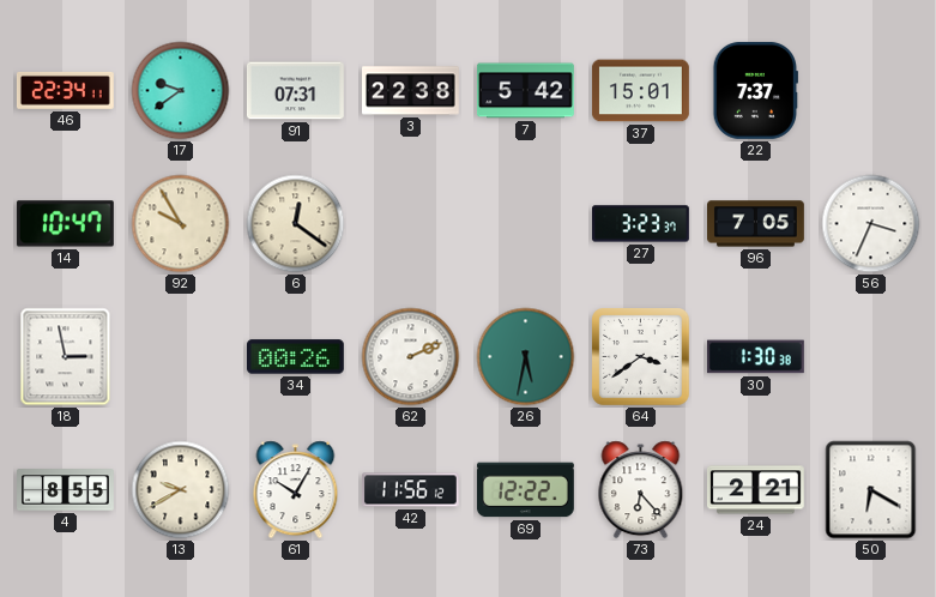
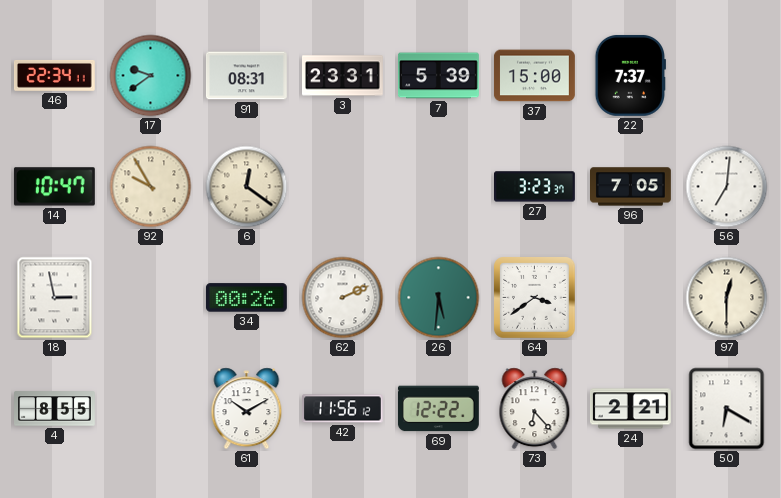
91: 07:31 -> 08:31 (246, 76)
3: 22:38 -> 23:31 (343, 76)
7: 5:42 -> 5:39 (439, 76)
37: 15:01 -> 15:00 (534, 76)
56: 3:34 -> 7:01 (727, 187)
26: 5:32 -> 5:31 (439, 298)
30: 1:30 -> none (755, 357)
97: none -> 12:30 (727, 298)
13: 9:40 -> none (181, 490)
61: 10:05 -> 10:10 (247, 409)
